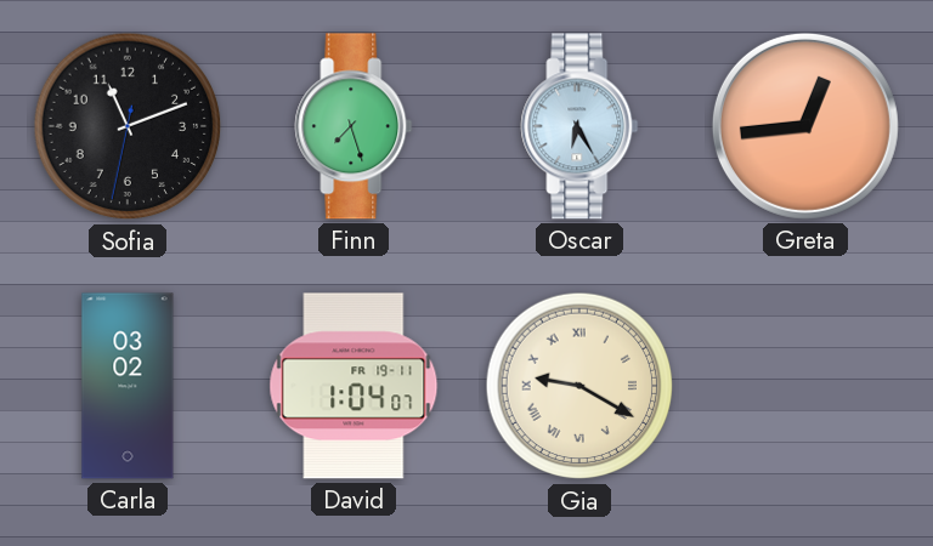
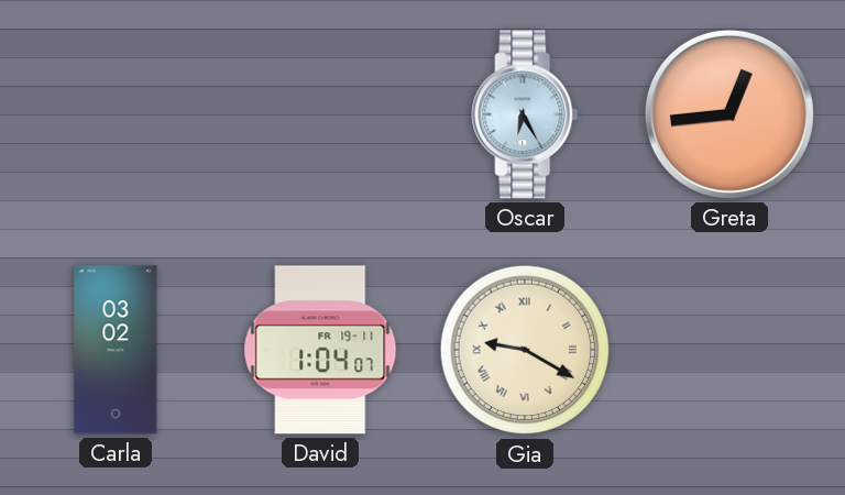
Sofia: 11:11 -> none (128, 126)
Finn: 7:27 -> none (354, 126)
